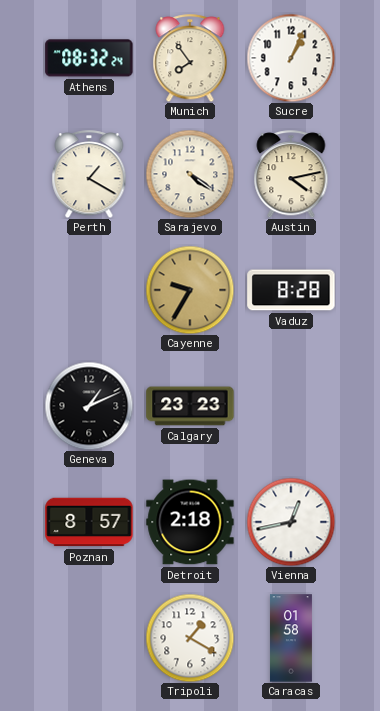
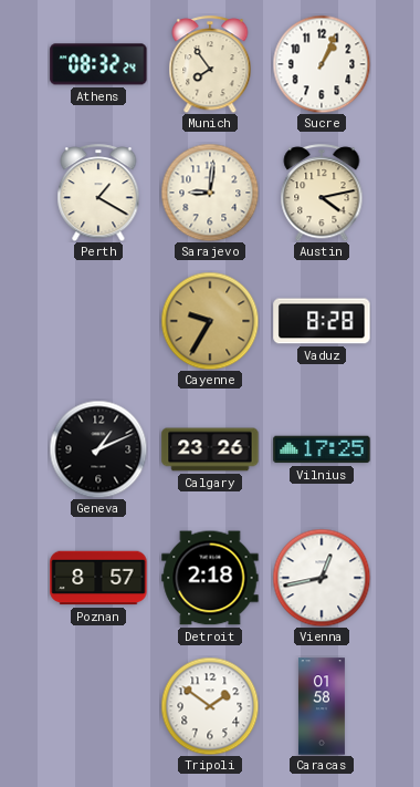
Sarajevo: 4:21 -> 9:01 (210, 193)
Calgary: 23:23 -> 23:26 (210, 449)
Vilnius: none -> 17:25 (322, 449)
Tripoli: 1:20 -> 1:51 (210, 706)
